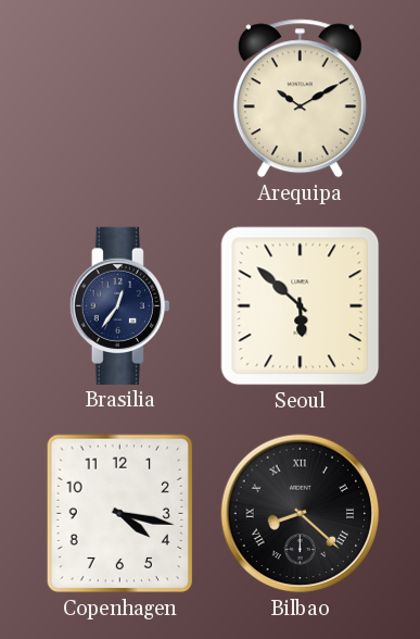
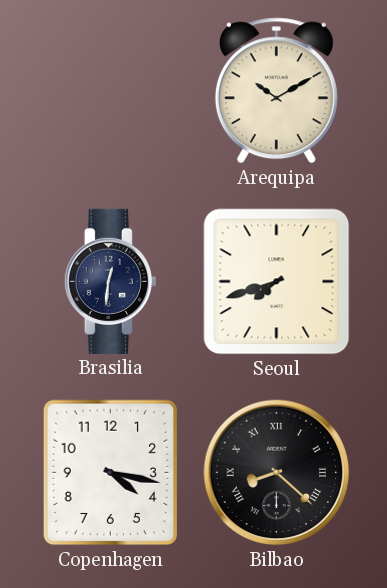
Brasilia: 12:36 -> 12:31 (110, 281)
Seoul: 5:52 -> 7:42 (277, 282)
